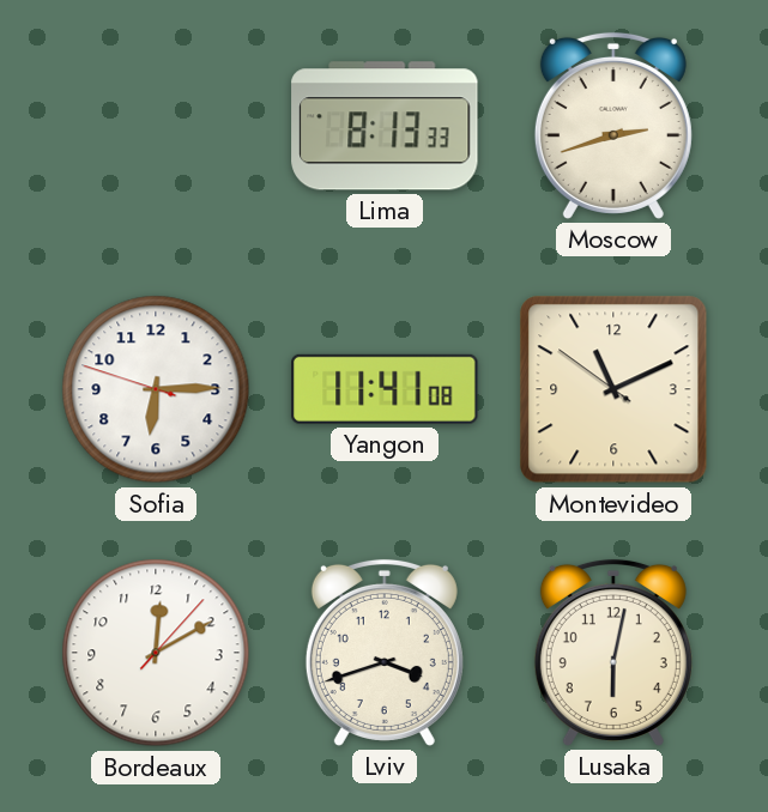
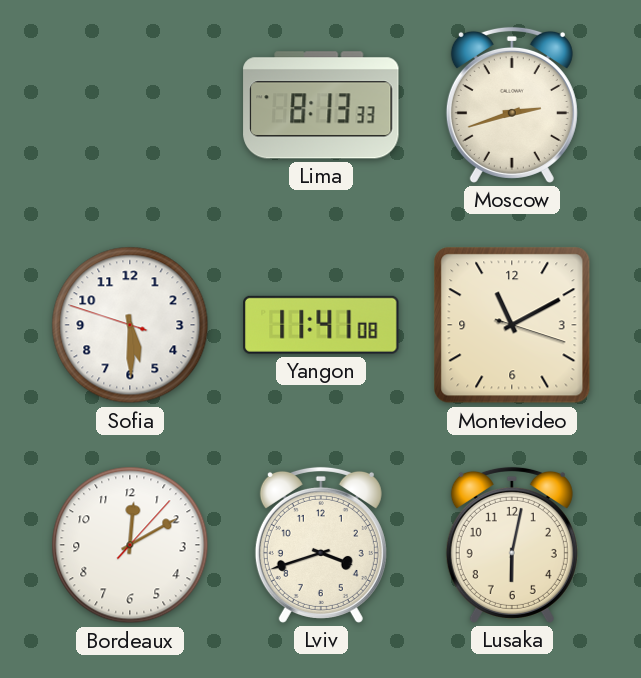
Sofia: 6:14 -> 5:29 (130, 325)
Montevideo: 11:10:51 -> 11:10:18 (512, 325)
